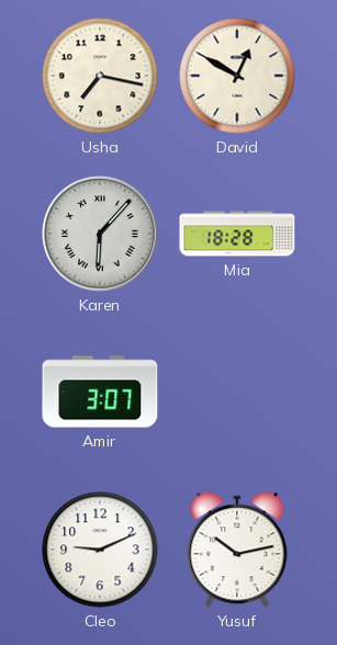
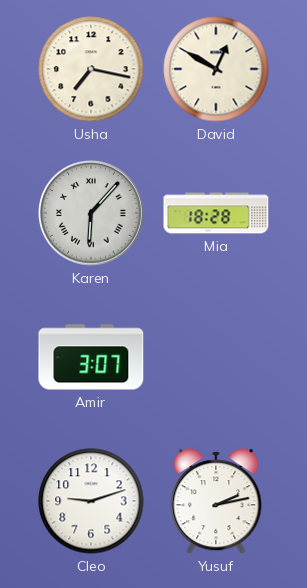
Cleo: 9:11 -> 9:12 (91, 501)
Yusuf: 10:13 -> 2:13 (216, 501)
